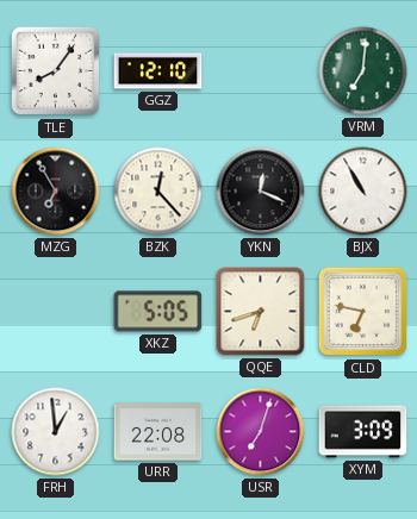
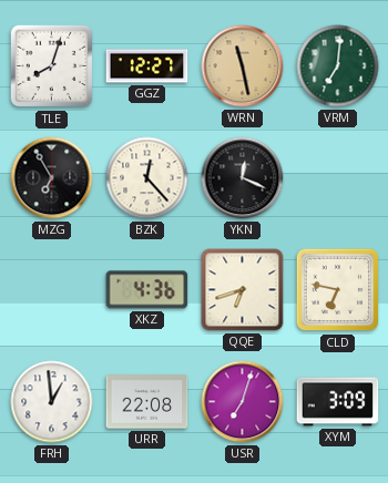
TLE: 8:06 -> 8:03 (52, 66)
GGZ: 12:10 -> 12:27 (147, 66)
WRN: none -> 11:28 (243, 66)
BJX: 10:55 -> none (363, 192)
XKZ: 5:05 -> 4:36 (147, 290)
